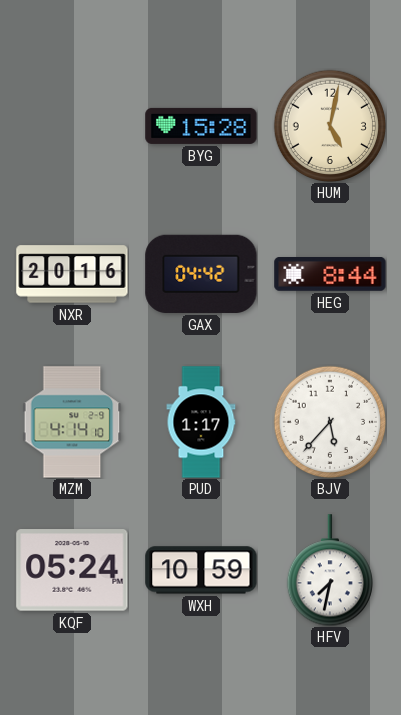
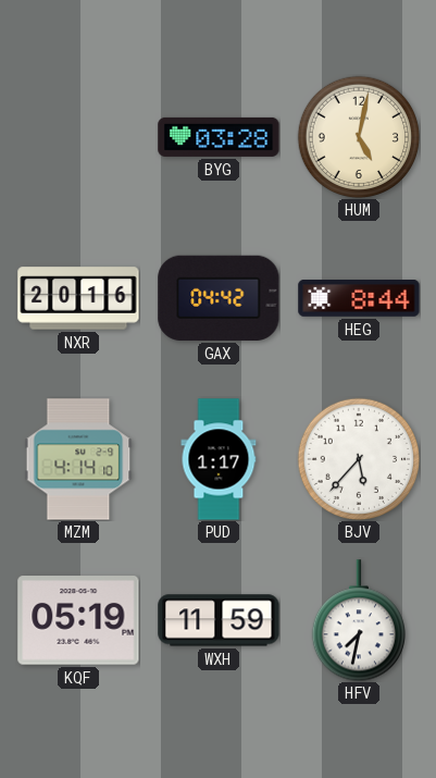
BYG: 15:28 -> 03:28 (219, 137)
KQF: 05:24 -> 05:19 (78, 620)
WXH: 10:59 -> 11:59 (219, 620)
